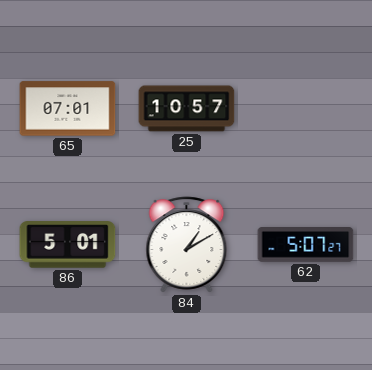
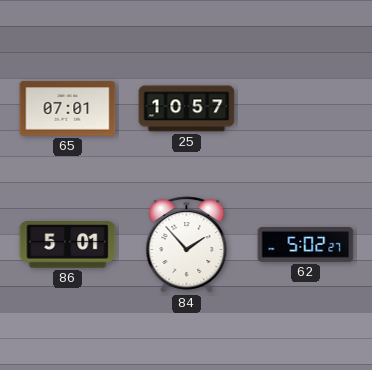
84: 1:10 -> 1:53 (187, 245)
62: 5:07 -> 5:02 (306, 245)
